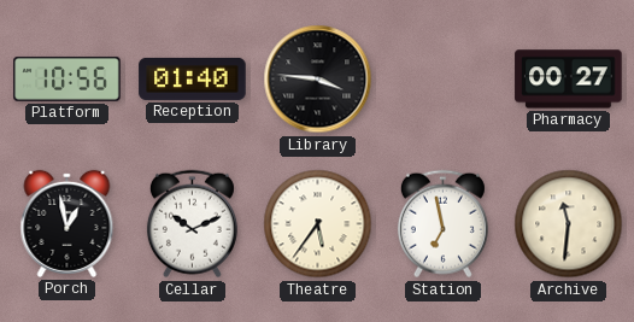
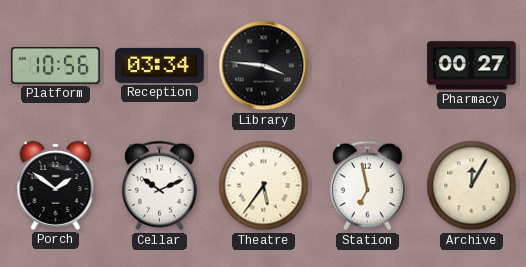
Reception: 01:40 -> 03:34 (160, 65)
Porch: 12:58 -> 1:51 (56, 185)
Archive: 11:31 -> 12:05 (472, 186)
